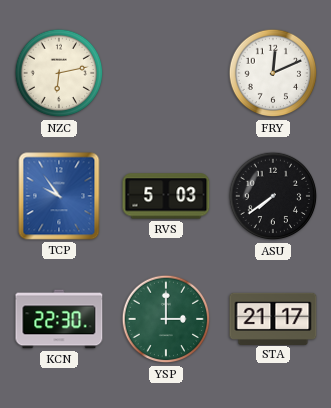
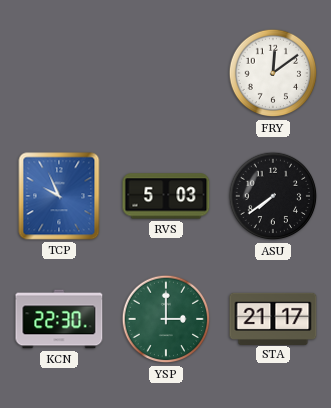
NZC: 6:13 -> none (59, 73)
FRY: 12:11 -> 12:09 (273, 73)
TCP: 9:54 -> 9:56 (59, 196)
